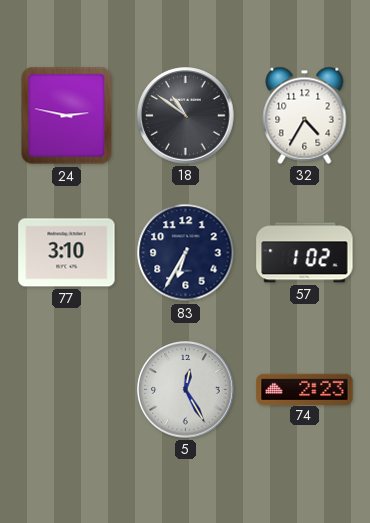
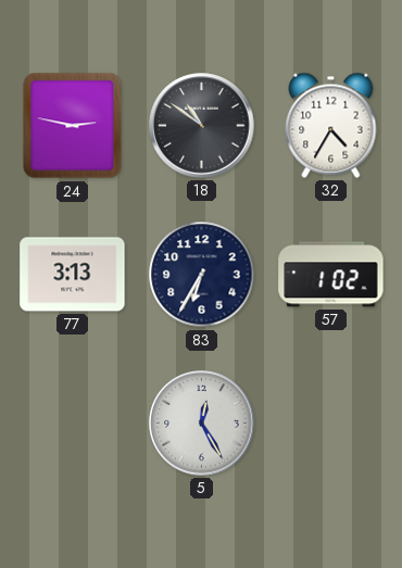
77: 3:10 -> 3:13 (73, 275)
74: 2:23 -> none (305, 389)
